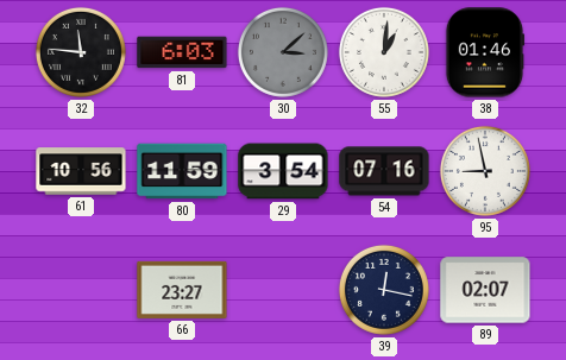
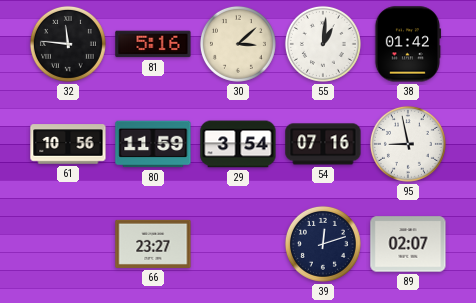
81: 6:03 -> 5:16 (153, 44)
30 dial: grey -> cream (238, 44)
38: 01:46 -> 01:42 (408, 44)
39: 12:17 -> 12:12 (323, 244)
